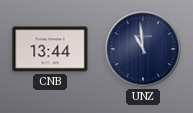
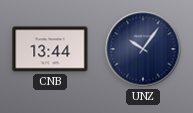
UNZ: 10:59 -> 10:06 (143, 49)
